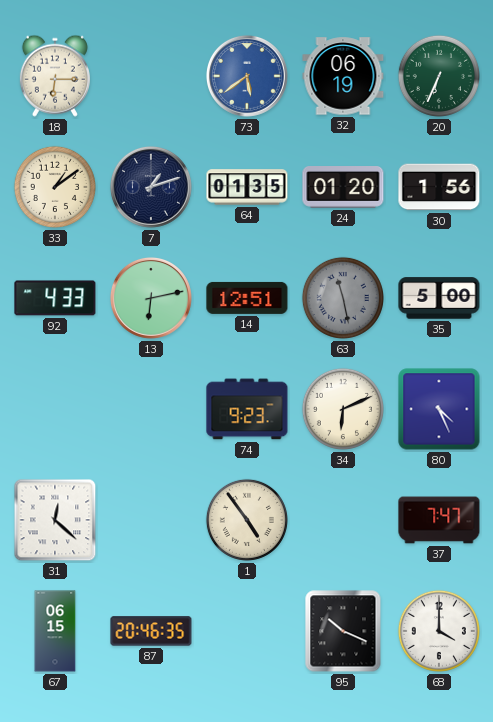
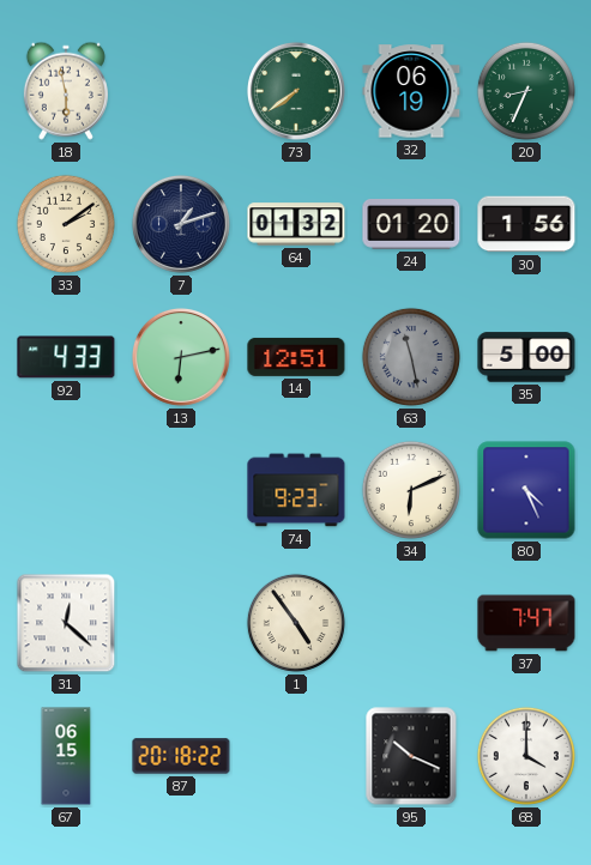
18: 6:15 -> 5:58 (66, 91)
73: 5:39 -> 7:39 (296, 91)
73 dial: blue -> green (296, 91)
20: 6:34 -> 8:34 (526, 91)
33: 1:09 -> 2:09 (66, 224)
64: 01:35 -> 01:32 (296, 224)
87: 20:46 -> 20:18 (181, 756)
